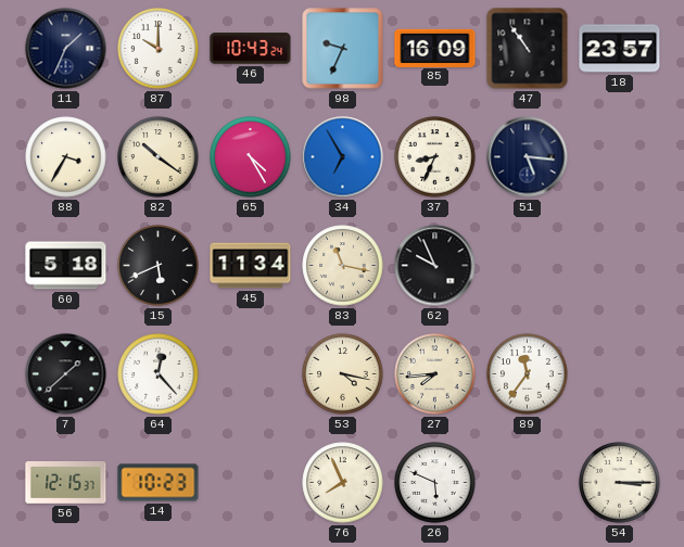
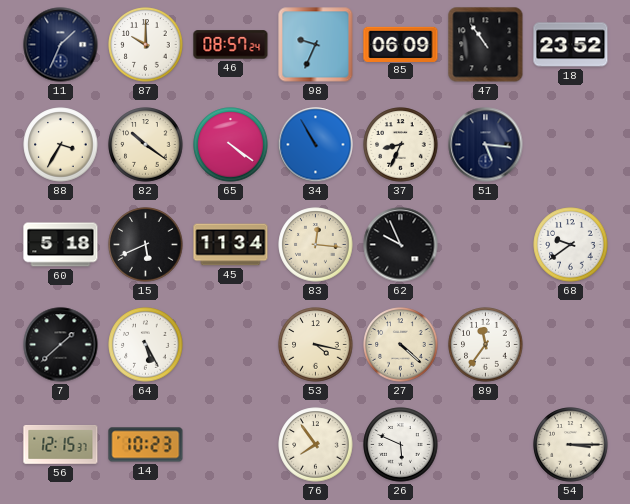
46: 10:43 -> 08:57 (231, 45)
85: 16:09 -> 06:09 (401, 44)
18: 23:57 -> 23:52 (571, 45)
65: 4:25 -> 4:21 (231, 145)
34: 6:55 -> 10:55 (316, 145)
83: 11:17 -> 12:16 (316, 245)
68: none -> 9:39 (571, 245)
64: 12:23 -> 5:25 (146, 345)
27: 7:44 -> 4:22 (401, 345)
76: 7:56 -> 7:54 (316, 445)
